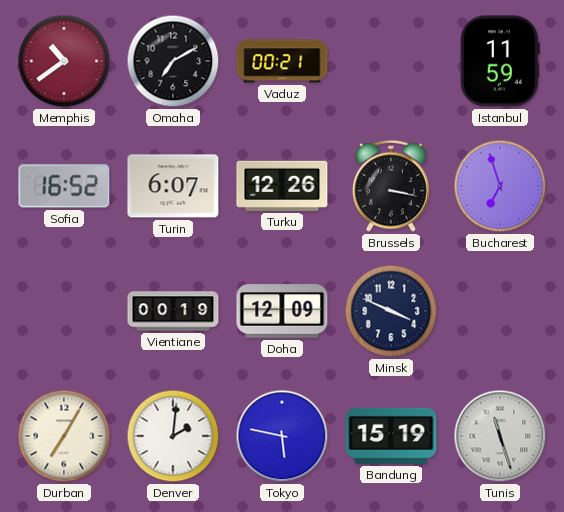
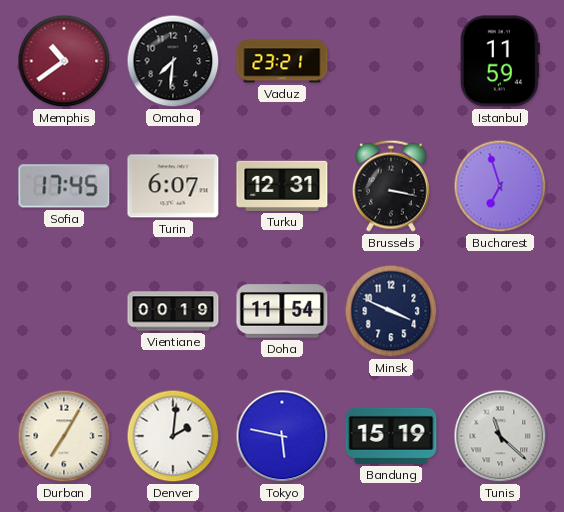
Omaha: 7:10 -> 7:31 (173, 61)
Vaduz: 00:21 -> 23:21 (282, 61)
Sofia: 16:52 -> 17:45 (64, 186)
Turku: 12:26 -> 12:31 (282, 186)
Doha: 12:09 -> 11:54 (282, 311)
Tunis: 11:27 -> 11:22 (500, 436)
